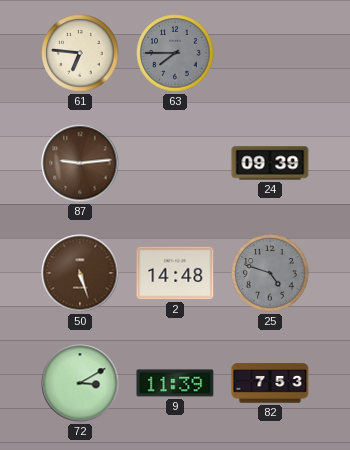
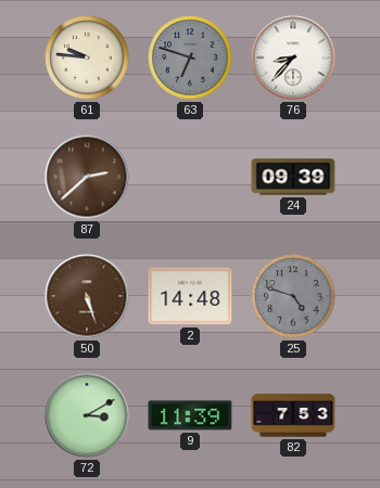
61: 6:46 -> 9:46 (87, 57)
63: 7:45 -> 6:48 (190, 57)
76: none -> 8:37 (293, 57)
87: 9:14 -> 2:38 (87, 177)
